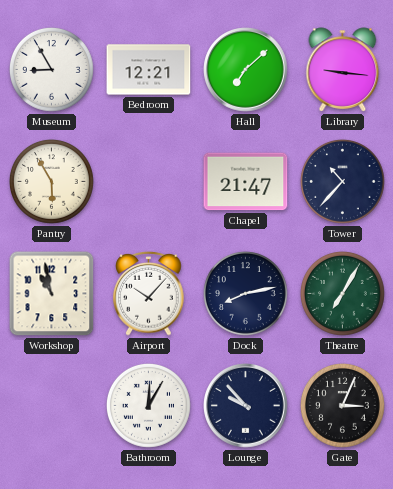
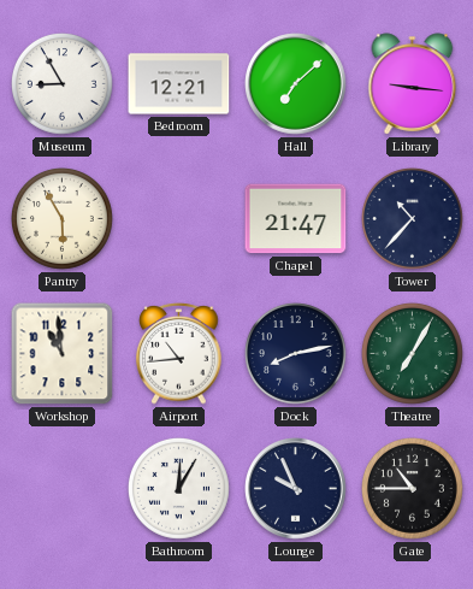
Workshop: 10:58 -> 10:59 (63, 354)
Airport: 10:07 -> 10:44 (179, 354)
Lounge: 9:53 -> 9:56 (296, 489)
Gate: 3:04 -> 10:45 (412, 488)
